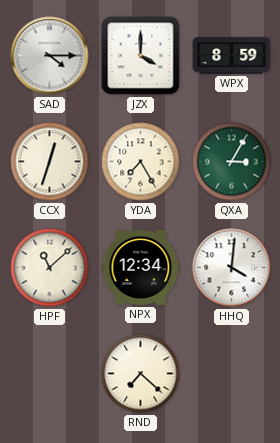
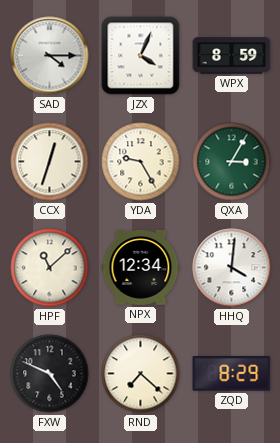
JZX: 4:00 -> 4:04 (141, 56)
YDA: 7:25 -> 9:25 (141, 162)
FXW: none -> 4:49 (50, 374)
ZQD: none -> 8:29 (232, 374)
